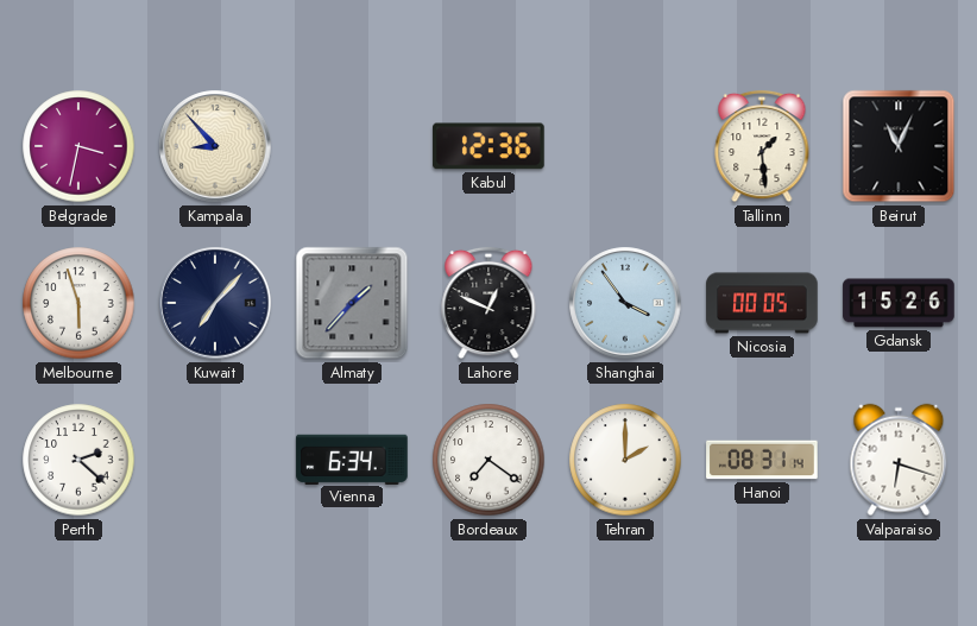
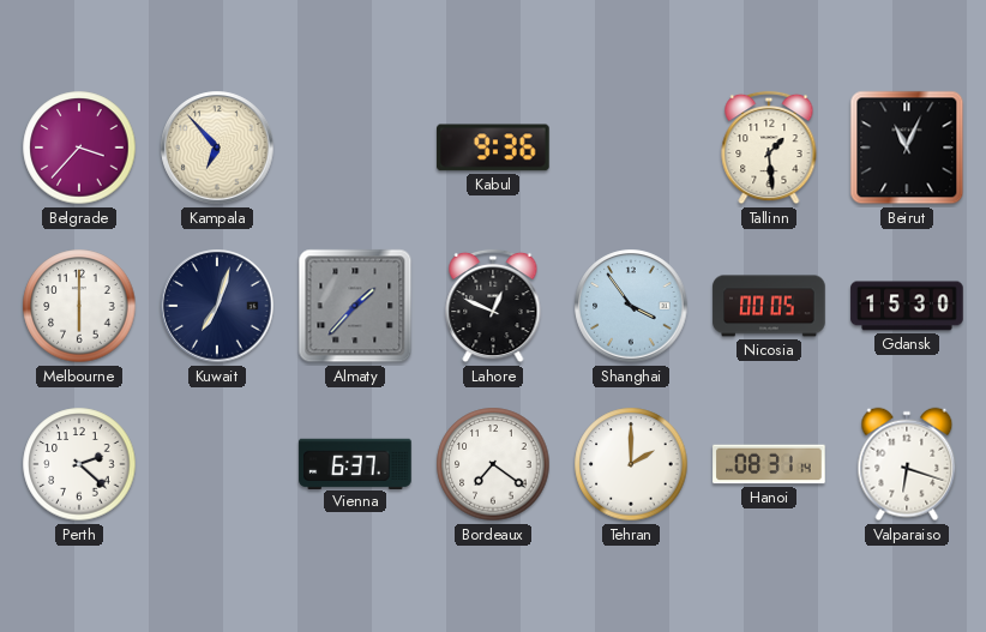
Belgrade: 3:32 -> 3:37 (79, 148)
Kampala: 8:53 -> 6:53 (217, 148)
Kabul: 12:36 -> 9:36 (493, 148)
Melbourne: 5:57 -> 6:00 (79, 306)
Kuwait: 7:07 -> 7:03 (217, 306)
Gdansk: 15:26 -> 15:30 (907, 306)
Vienna: 6:34 -> 6:37 (355, 463)
